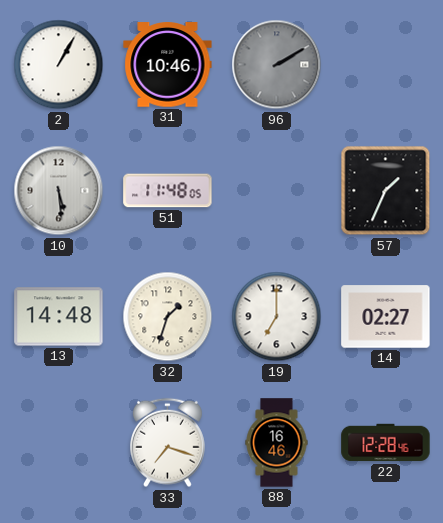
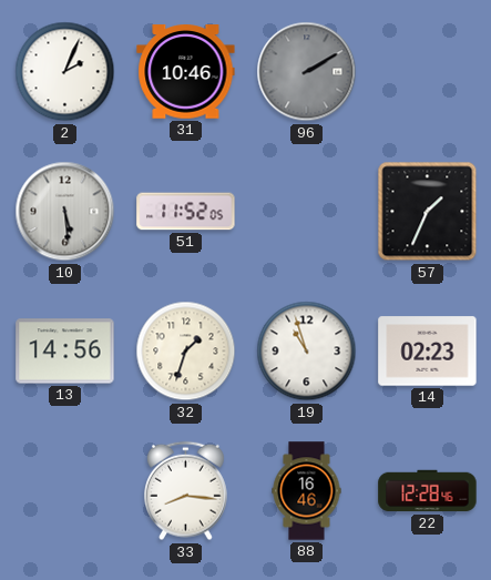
2: 1:05 -> 2:04 (65, 72)
51: 11:48 -> 11:52 (186, 212)
13: 14:48 -> 14:56 (65, 352)
19: 7:00 -> 10:57 (307, 352)
14: 02:27 -> 02:23 (428, 352)
33: 7:18 -> 8:16 (186, 491)
